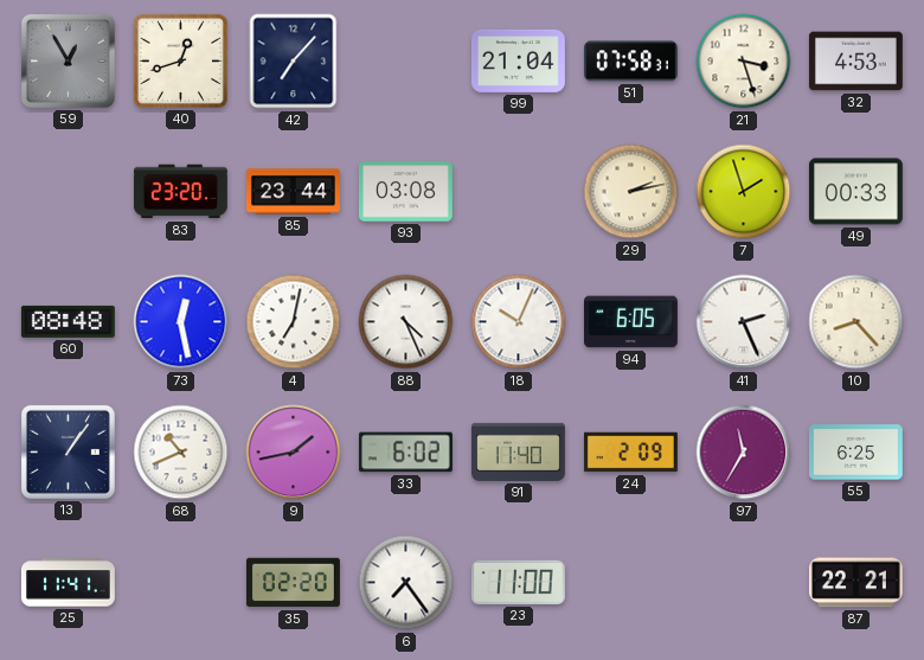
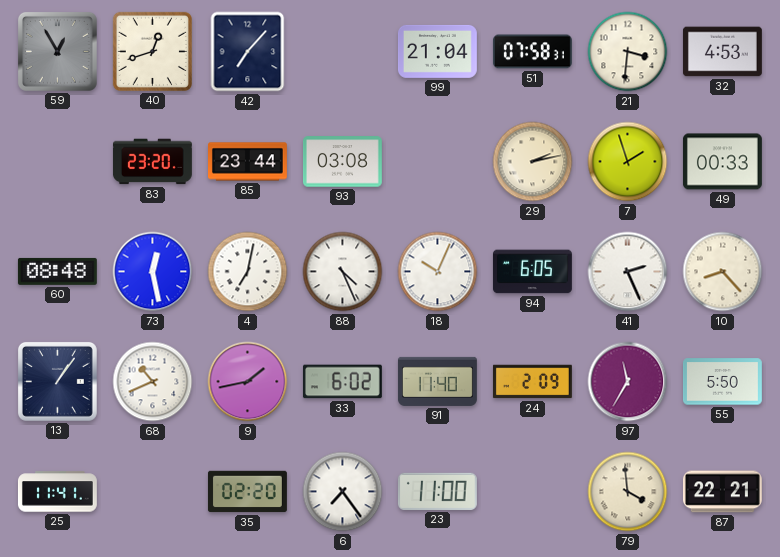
21: 3:27 -> 3:31 (628, 52)
55: 6:25 -> 5:50 (722, 382)
79: none -> 3:59 (628, 492)
